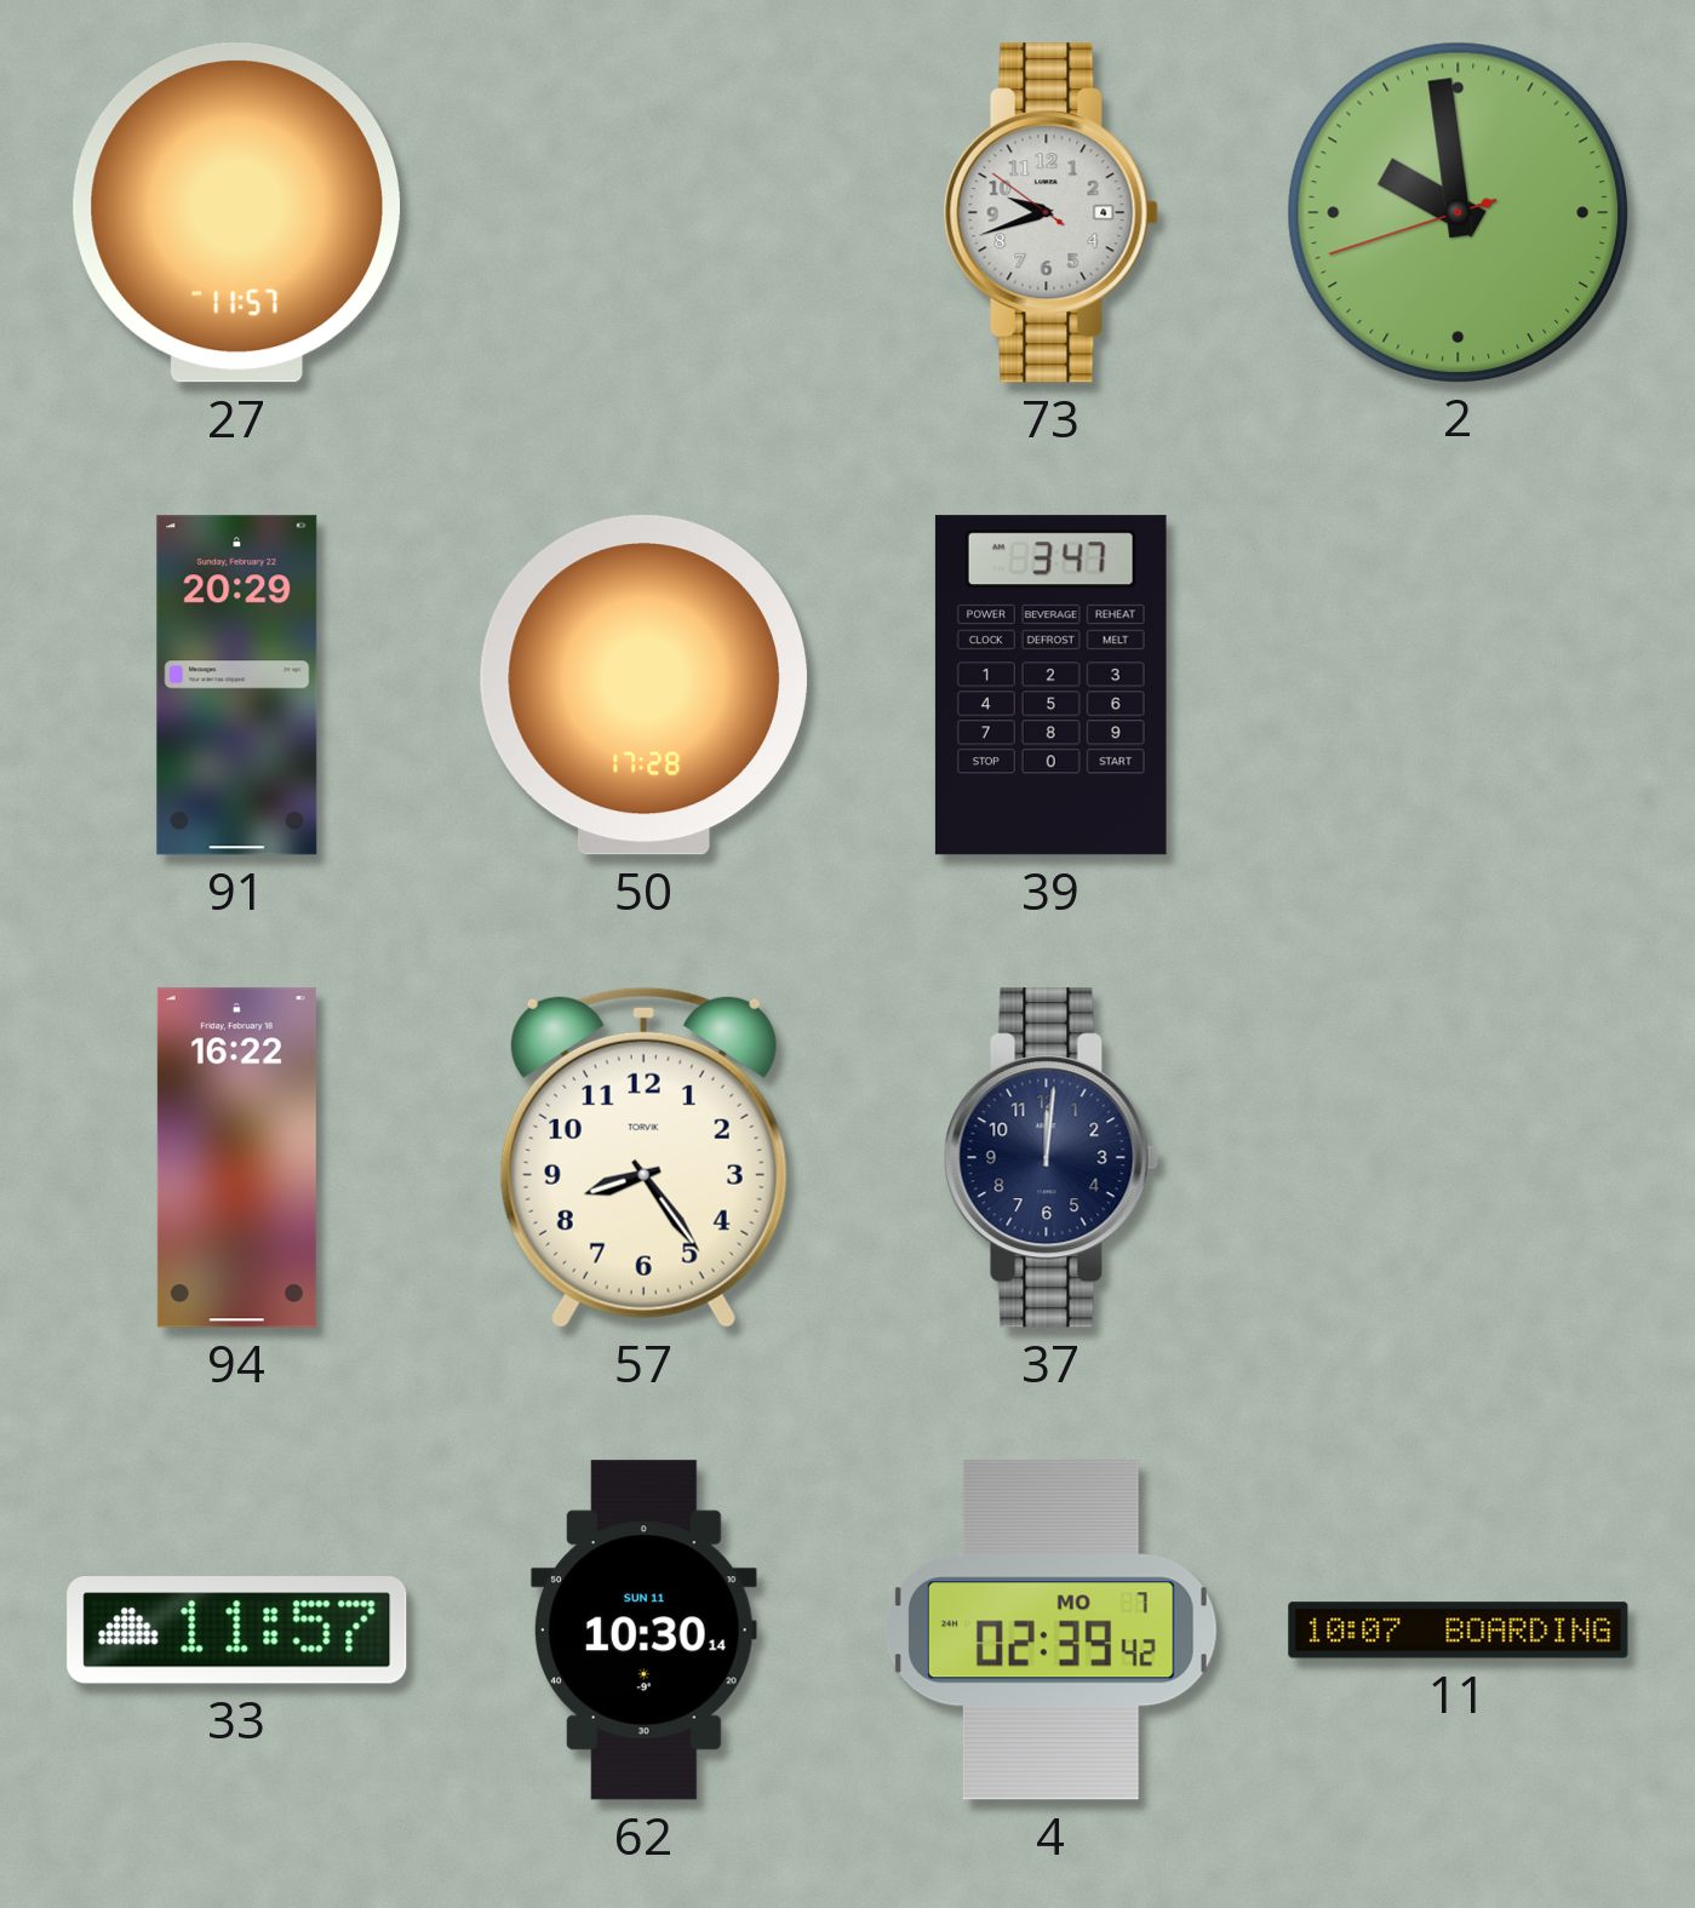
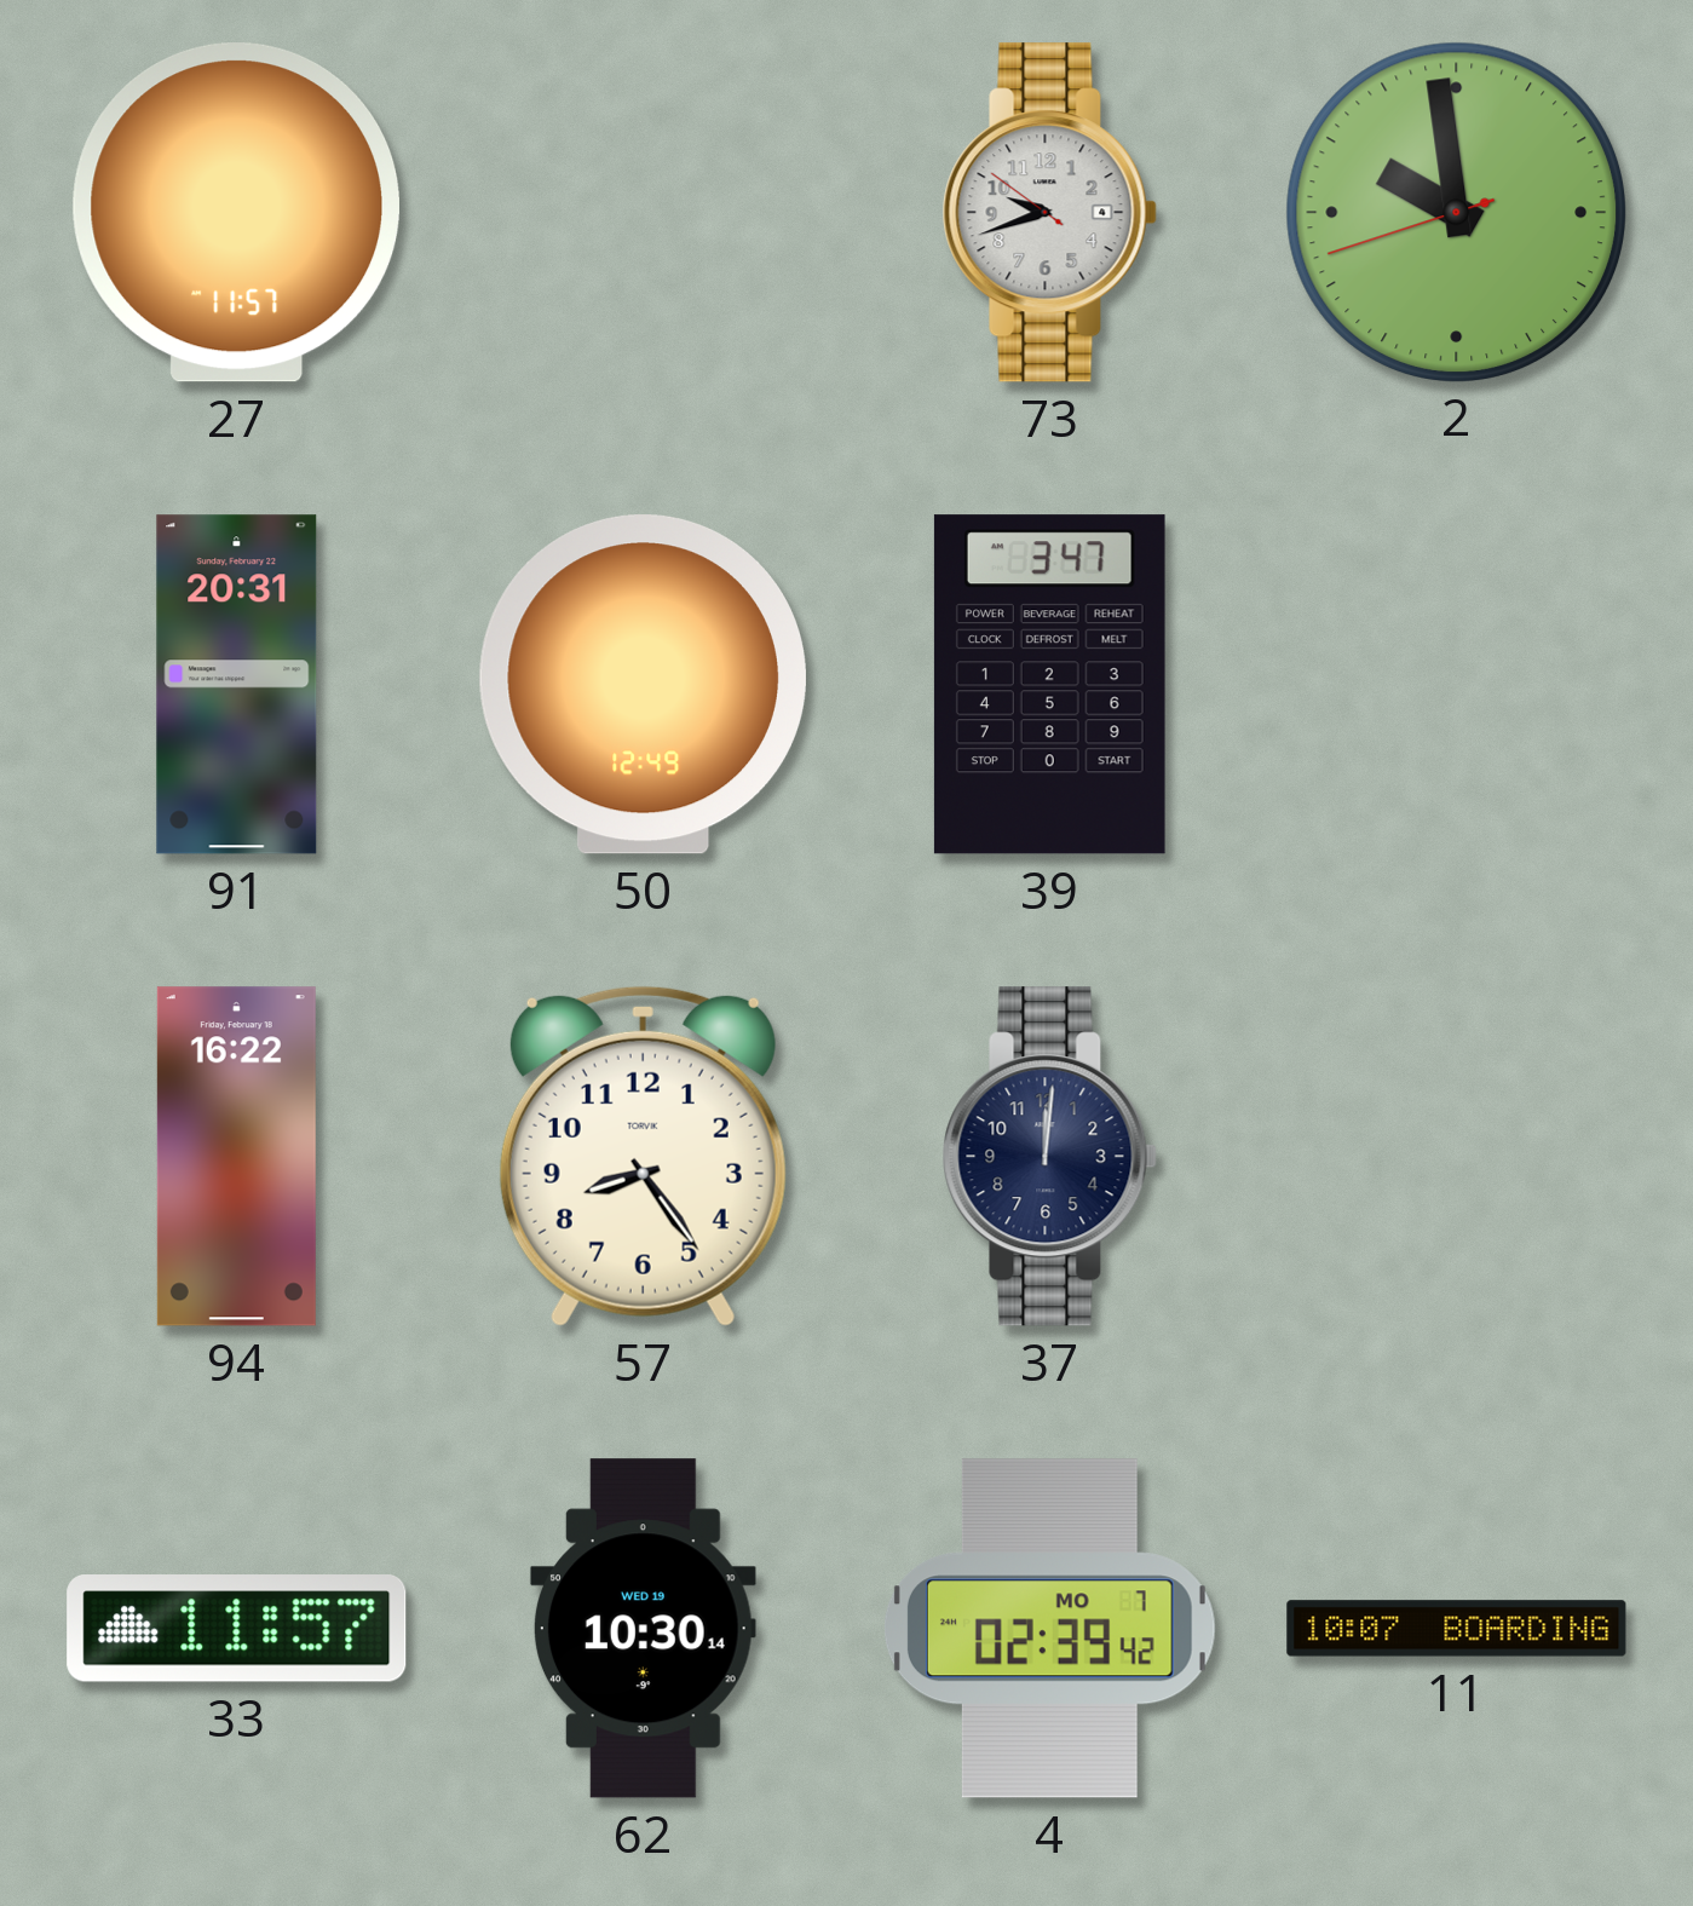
91: 20:29 -> 20:31 (237, 685)
50: 17:28 -> 12:49 (643, 685)
62 date: SUN 11 -> WED 19 (643, 1629)
